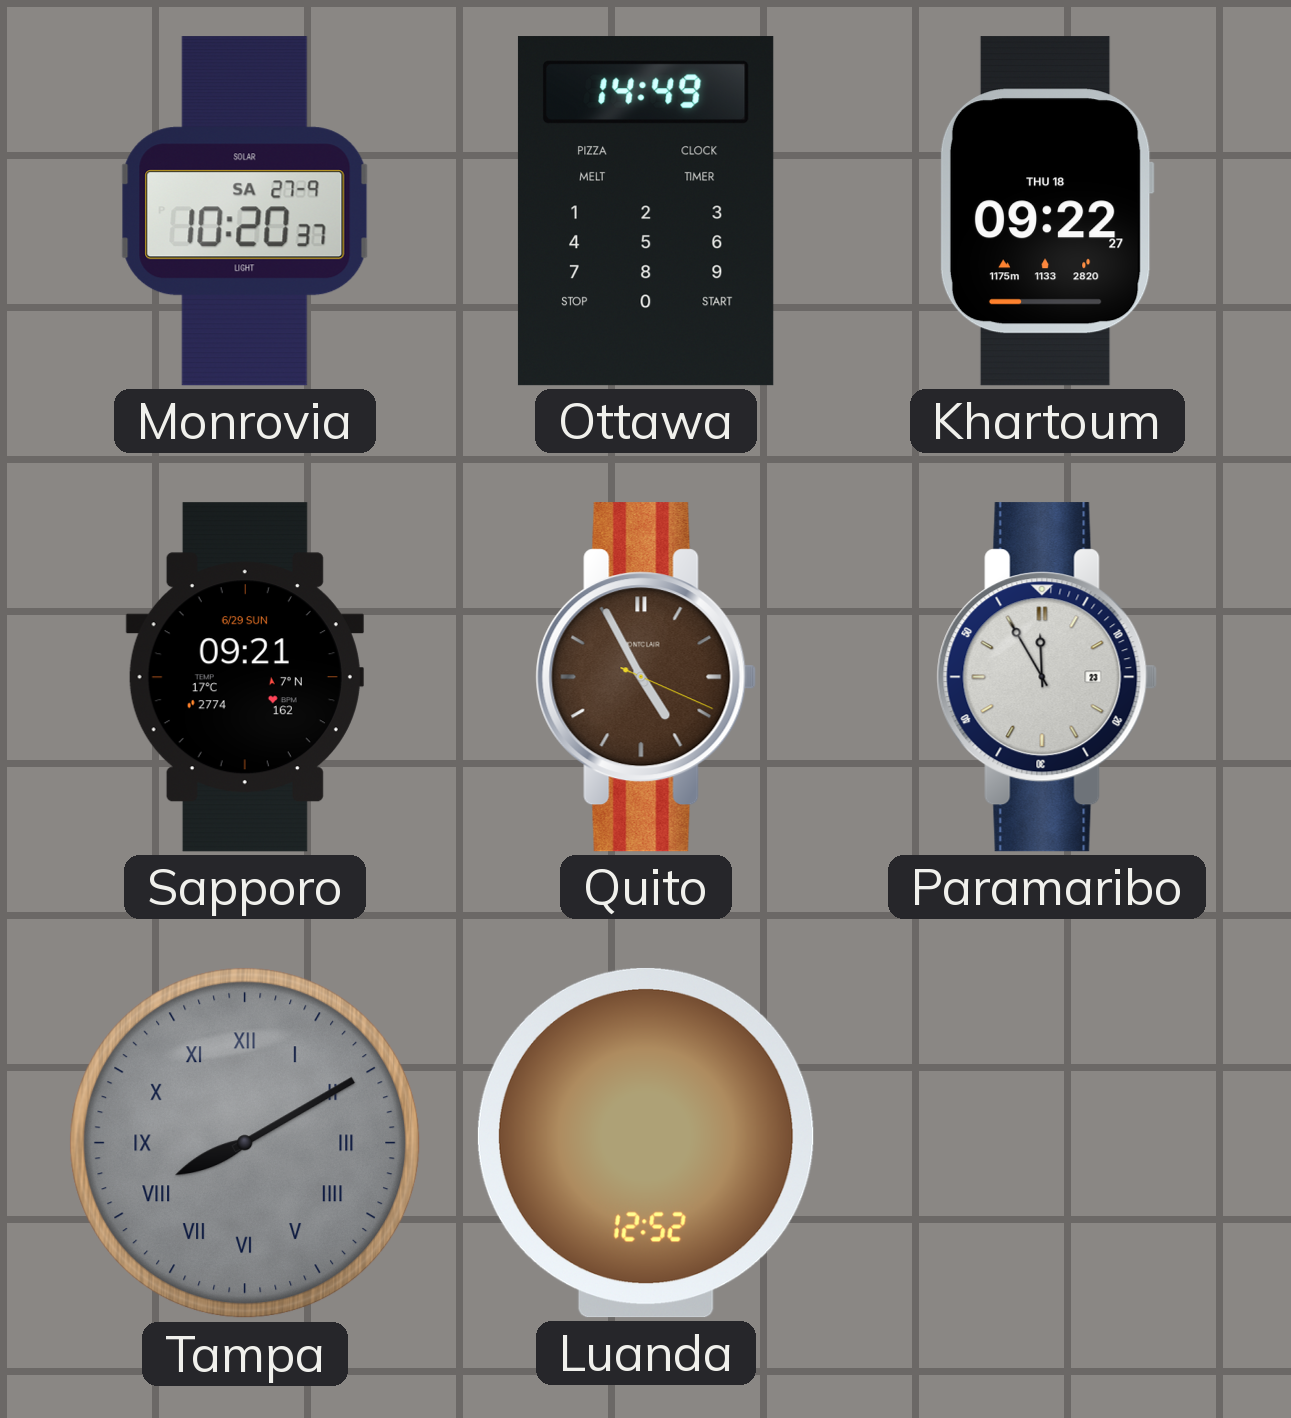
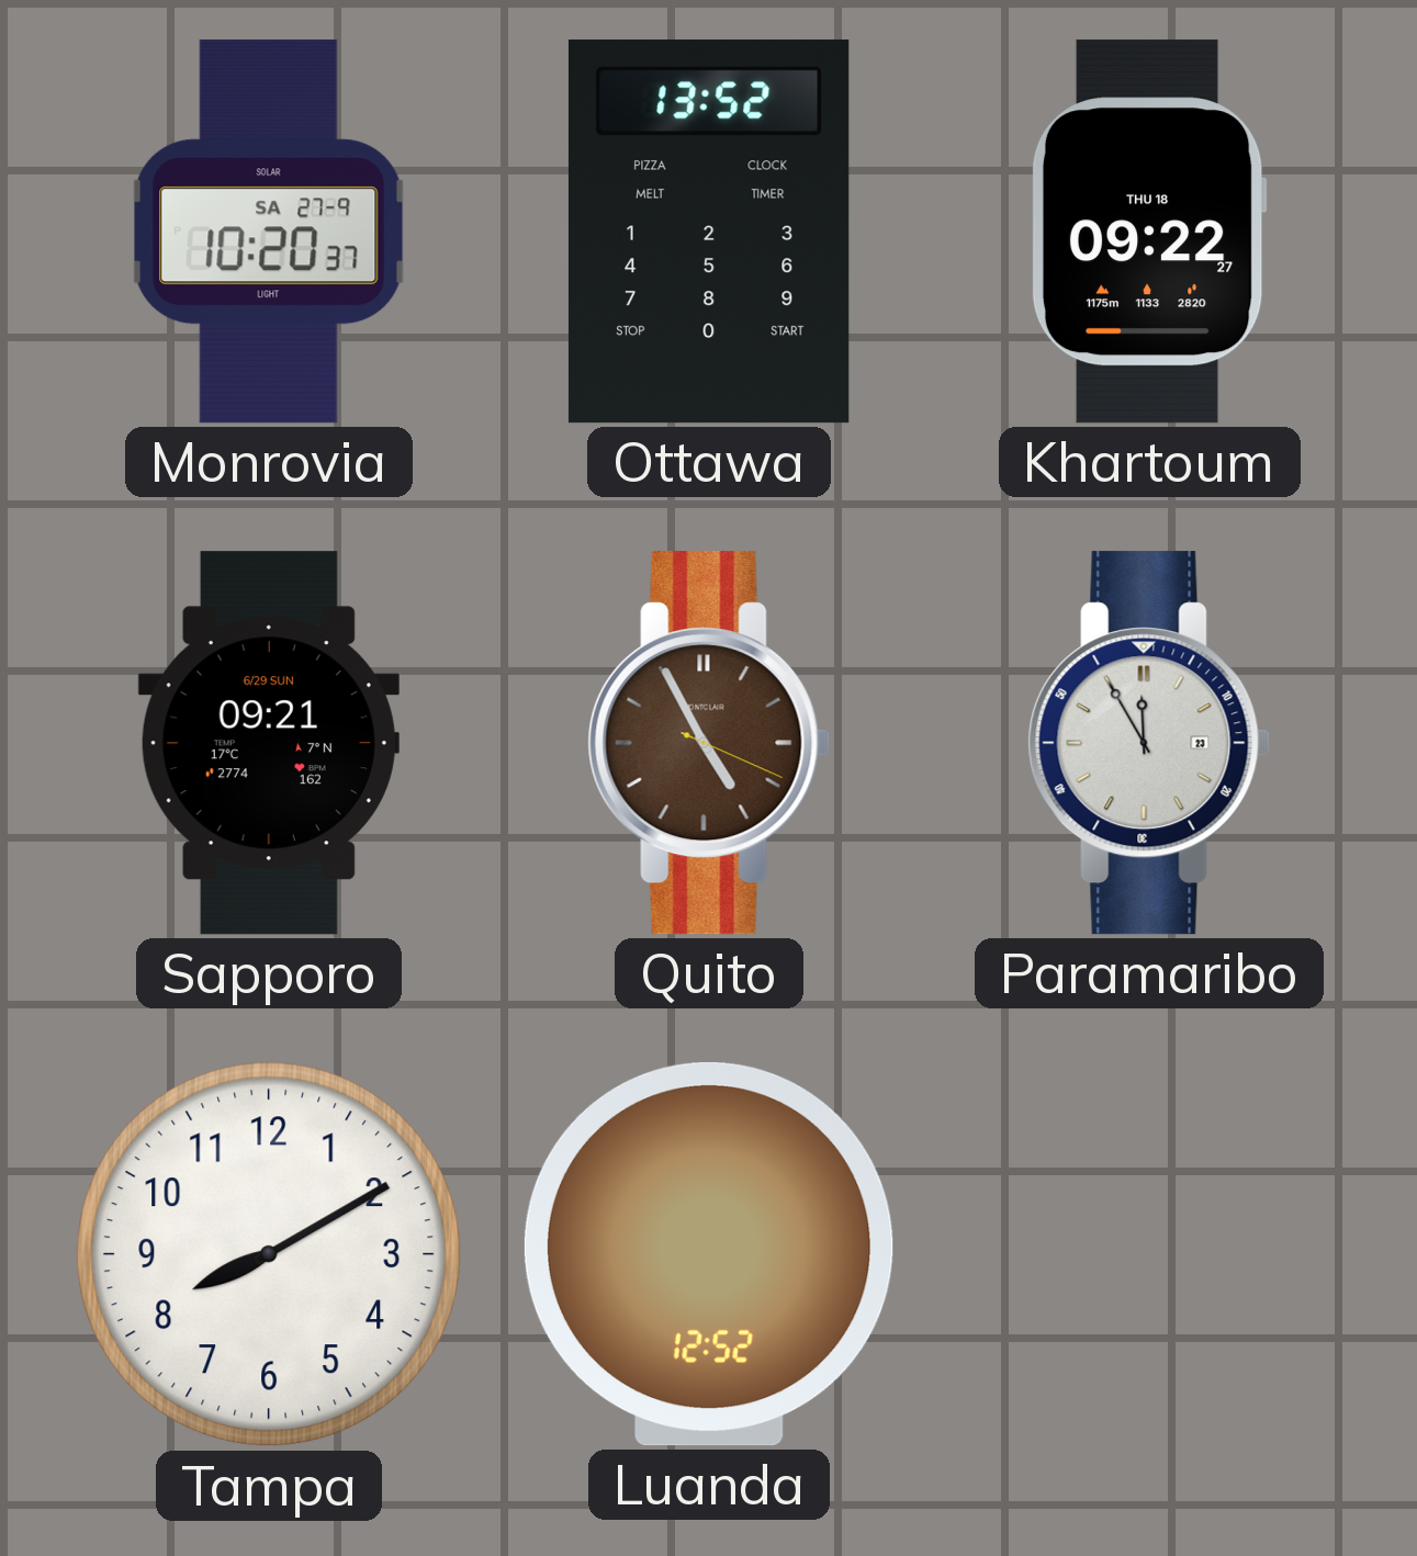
Ottawa: 14:49 -> 13:52 (709, 232)
Tampa dial: grey -> white (269, 1254)
Tampa numerals: Roman -> Arabic (269, 1254)
